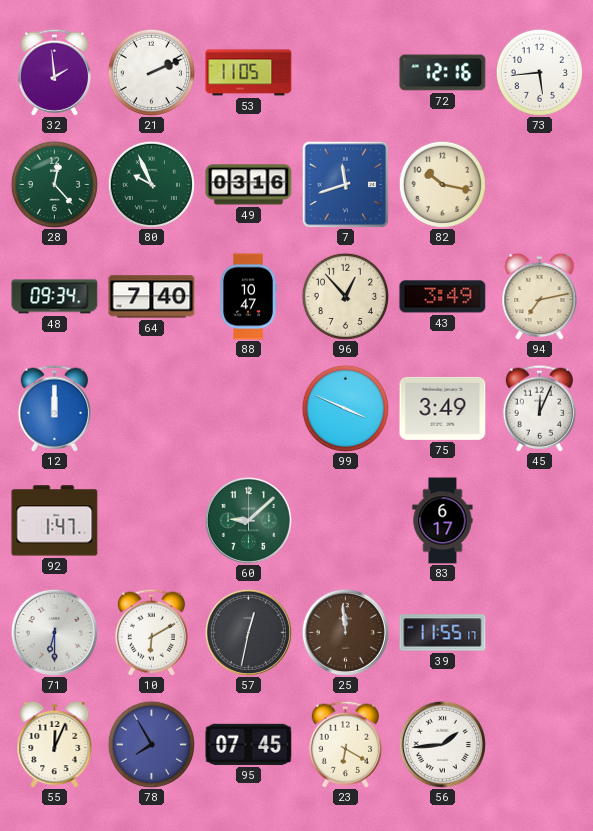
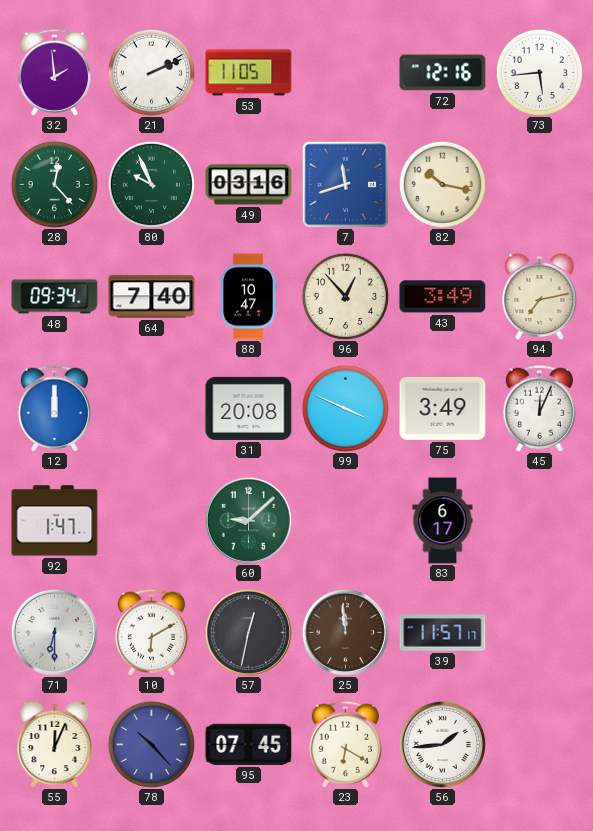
31: none -> 20:08 (249, 408)
39: 11:55 -> 11:57 (443, 633)
78: 7:55 -> 10:23 (151, 744)
